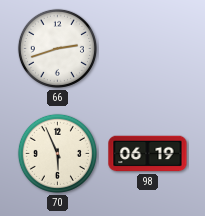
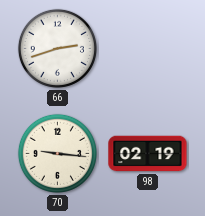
70: 5:56 -> 9:16 (57, 153)
98: 06:19 -> 02:19 (148, 154)
